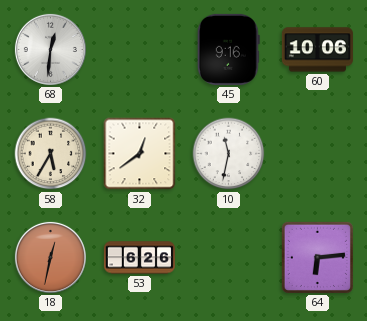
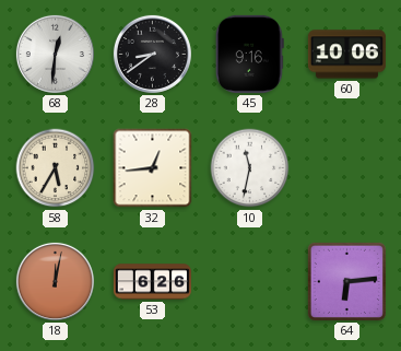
28: none -> 8:39 (152, 54)
32: 12:39 -> 12:44 (153, 168)
18: 12:32 -> 12:02 (55, 281)
